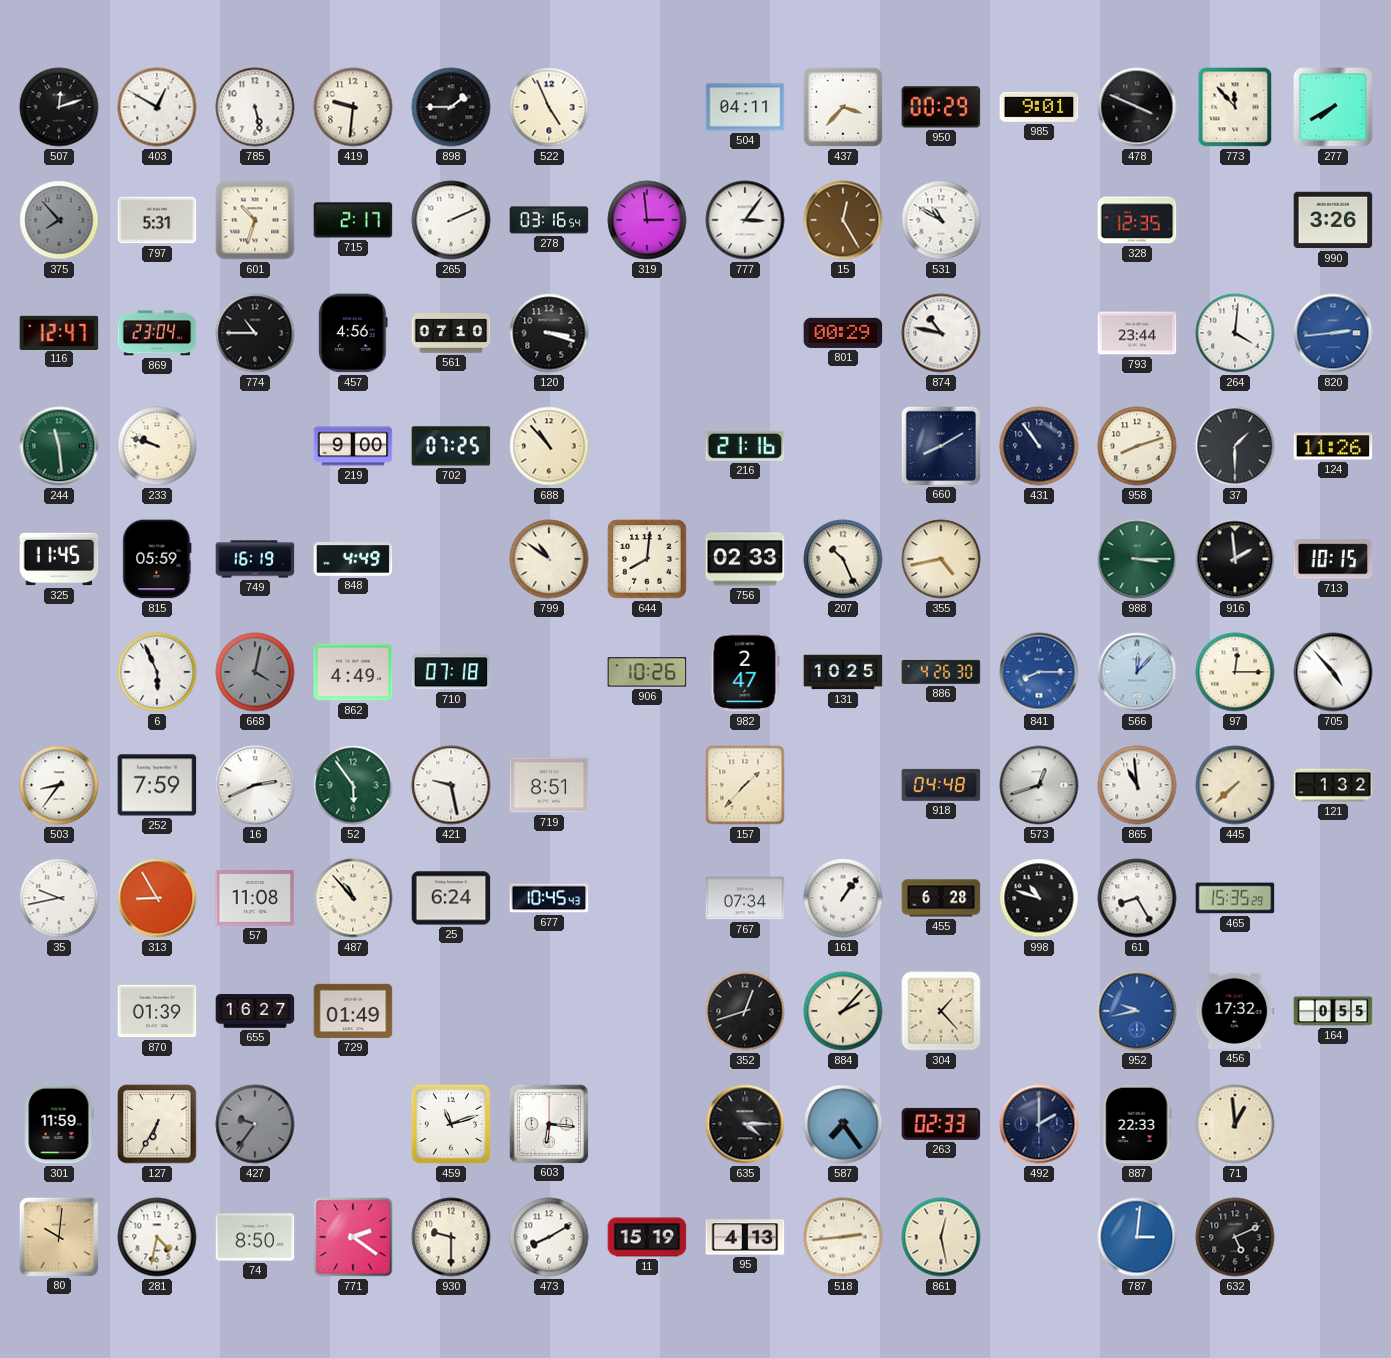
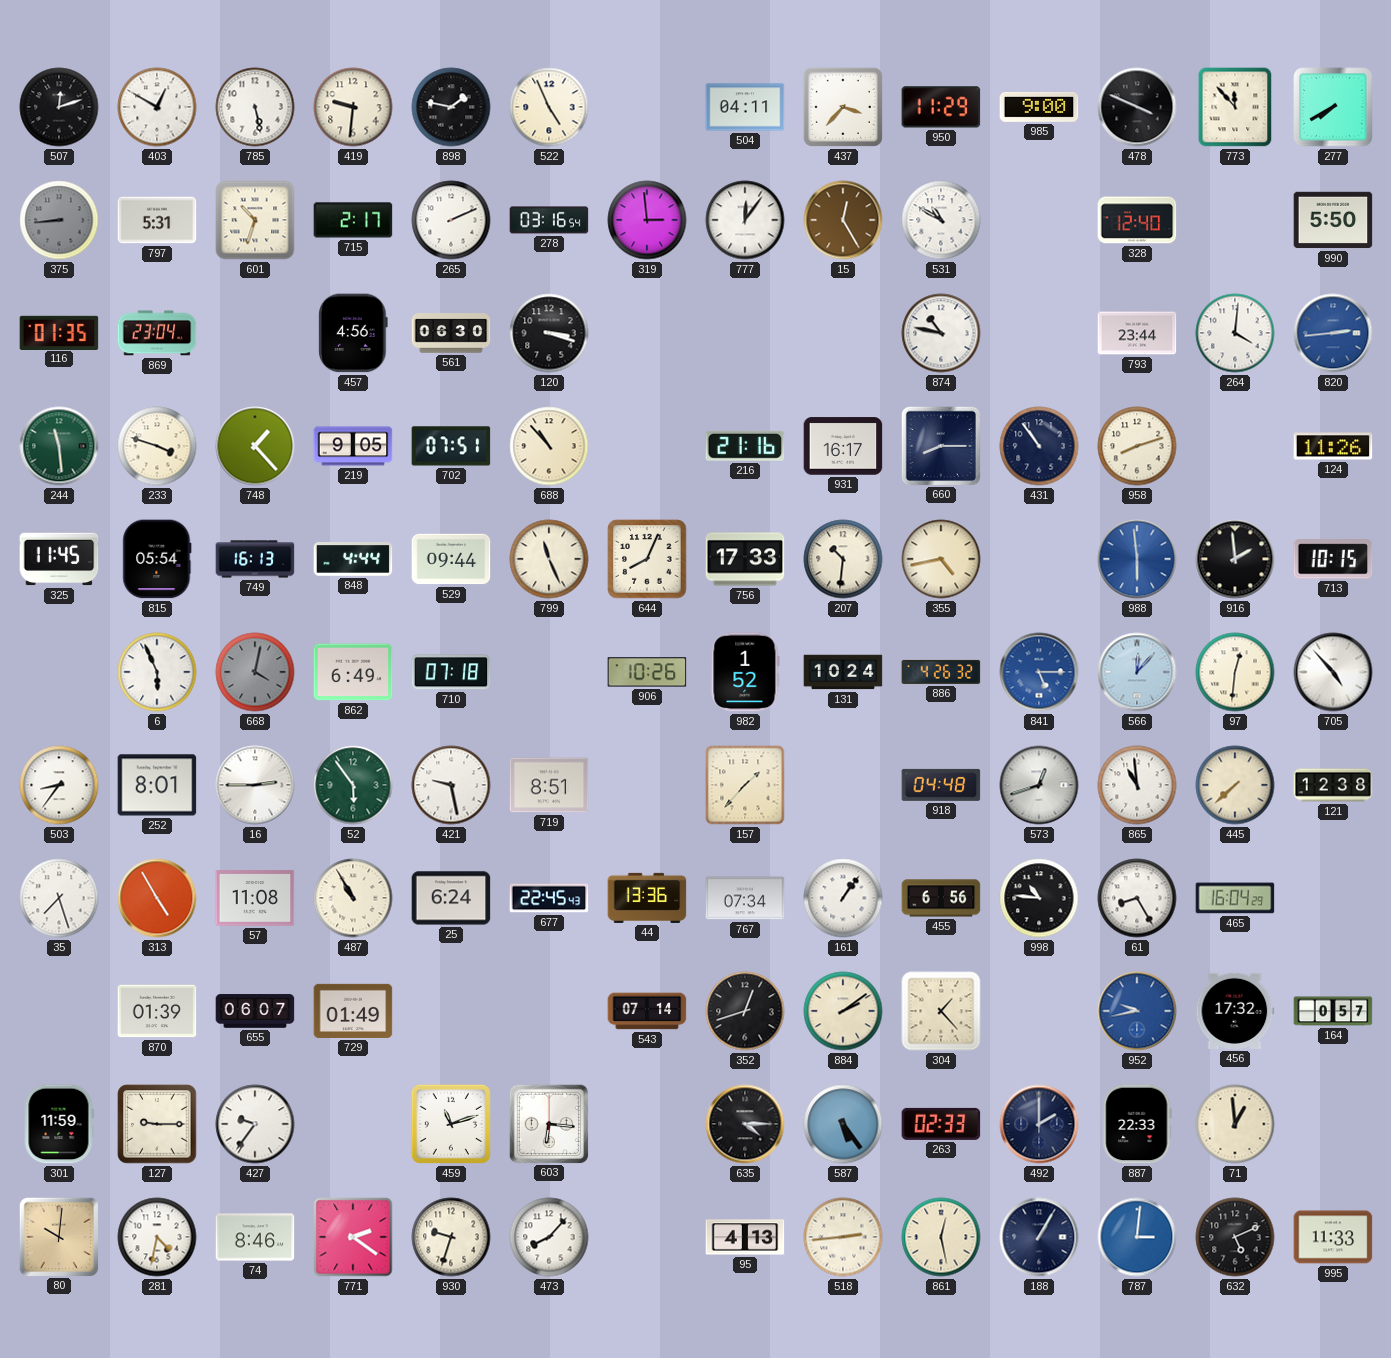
898: 1:45 -> 1:47 (451, 107)
950: 00:29 -> 11:29 (941, 107)
985: 9:01 -> 9:00 (1039, 107)
375: 7:53 -> 8:44 (59, 220)
777: 3:06 -> 12:06 (745, 220)
328: 12:35 -> 12:40 (1137, 220)
990: 3:26 -> 5:50 (1333, 220)
116: 12:47 -> 01:35 (59, 332)
774: 10:45 -> none (255, 333)
561: 07:10 -> 06:30 (451, 333)
801: 00:29 -> none (843, 333)
233: 9:48 -> 3:48 (157, 446)
748: none -> 1:23 (255, 446)
219: 9:00 -> 9:05 (353, 446)
702: 07:25 -> 07:51 (451, 446)
931: none -> 16:17 (843, 446)
660: 8:10 -> 8:15 (940, 445)
37: 1:30 -> none (1235, 446)
815: 05:59 -> 05:54 (157, 559)
749: 16:19 -> 16:13 (255, 559)
848: 4:49 -> 4:44 (353, 559)
529: none -> 09:44 (451, 559)
799: 10:51 -> 11:26 (549, 559)
644: 8:01 -> 8:04 (647, 559)
756: 02:33 -> 17:33 (745, 559)
207: 10:26 -> 10:31 (843, 559)
988: 3:15 -> 5:59 (1137, 559)
988 dial: green -> blue (1137, 559)
862: 4:49 -> 6:49 (353, 672)
982: 2:47 -> 1:52 (745, 672)
131: 10:25 -> 10:24 (843, 672)
886: 4:26:30 -> 4:26:32 (941, 672)
841: 8:15 -> 5:15 (1039, 672)
97: 12:15 -> 12:31 (1235, 672)
252: 7:59 -> 8:01 (157, 785)
16: 2:41 -> 2:45 (255, 785)
121: 1:32 -> 12:38 (1333, 785)
35: 9:43 -> 7:27 (59, 898)
313: 8:55 -> 4:55 (157, 898)
487: 10:53 -> 10:55 (353, 898)
677: 10:45 -> 22:45 (549, 898)
44: none -> 13:36 (647, 898)
455: 6:28 -> 6:56 (941, 898)
998: 10:48 -> 10:46 (1039, 898)
465: 15:35 -> 16:04 (1235, 898)
655: 16:27 -> 06:07 (255, 1011)
543: none -> 07:14 (647, 1011)
884: 2:07 -> 2:09 (843, 1011)
164: 0:55 -> 0:57 (1333, 1011)
127: 6:35 -> 9:15 (157, 1124)
427 dial: grey -> white (255, 1124)
587: 7:24 -> 5:24 (843, 1124)
74: 8:50 -> 8:46 (255, 1237)
930: 9:30 -> 9:33 (451, 1237)
473: 8:10 -> 8:07 (549, 1237)
11: 15:19 -> none (647, 1237)
188: none -> 1:05 (1039, 1237)
995: none -> 11:33 (1333, 1237)
